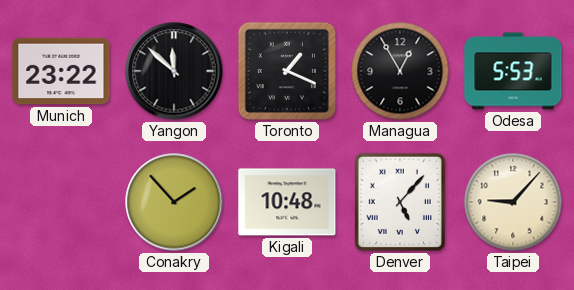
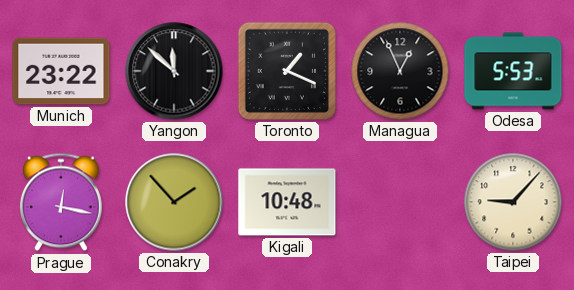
Managua: 12:55 -> 12:56 (400, 71)
Prague: none -> 12:17 (61, 202)
Denver: 5:07 -> none (400, 202)
